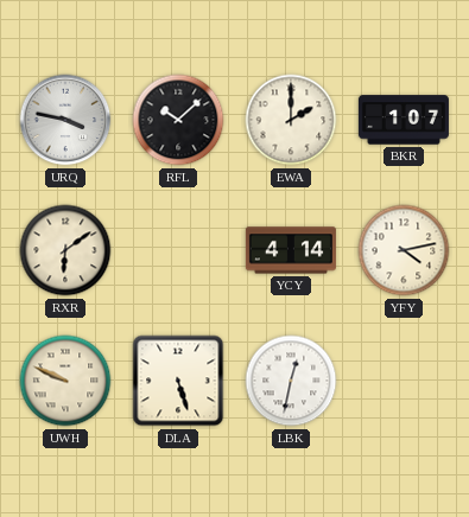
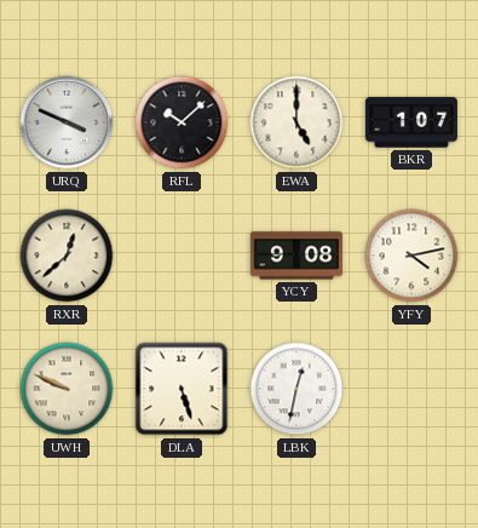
URQ: 3:47 -> 3:49 (67, 122)
EWA: 2:00 -> 5:00 (296, 122)
RXR: 6:09 -> 12:38 (67, 256)
YCY: 4:14 -> 9:08 (296, 256)
